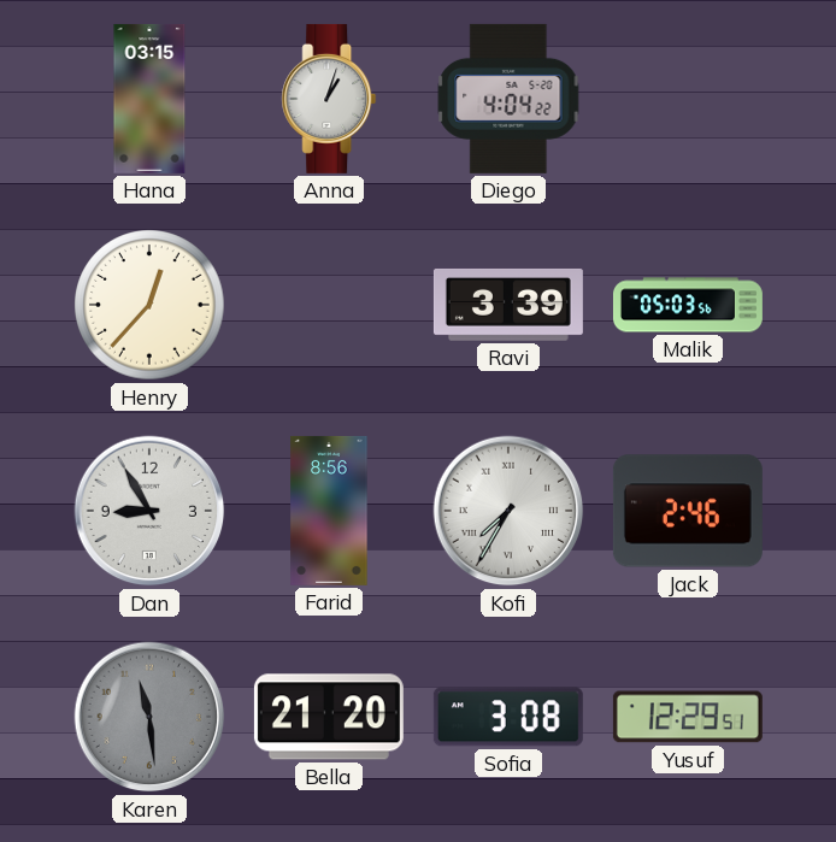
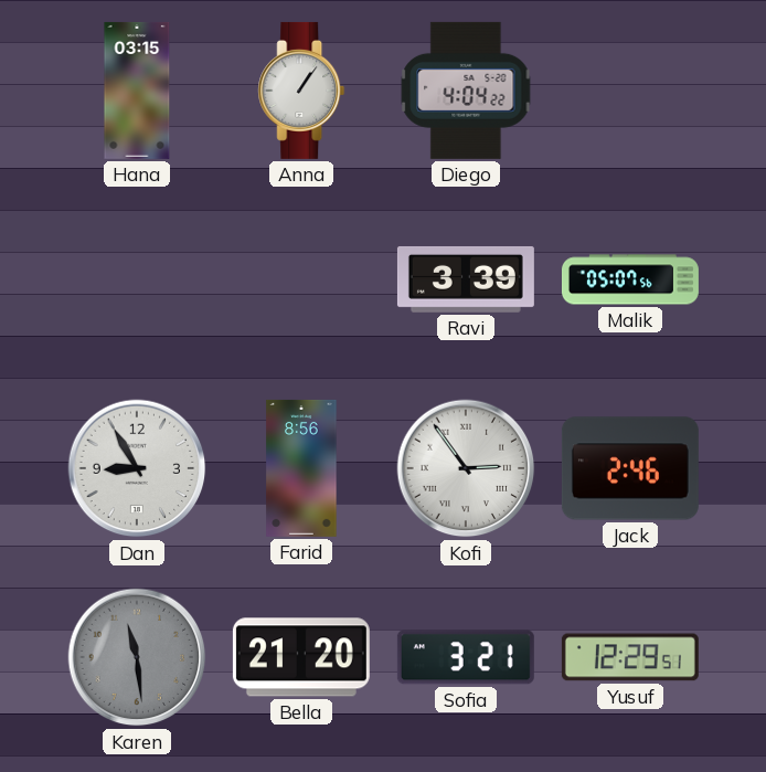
Anna: 1:03 -> 1:06 (301, 91)
Henry: 12:37 -> none (149, 305)
Malik: 05:03 -> 05:07 (630, 279)
Kofi: 7:35 -> 2:54 (466, 468)
Sofia: 3:08 -> 3:21 (466, 657)
